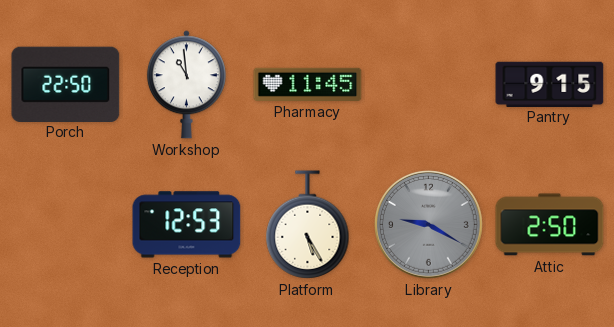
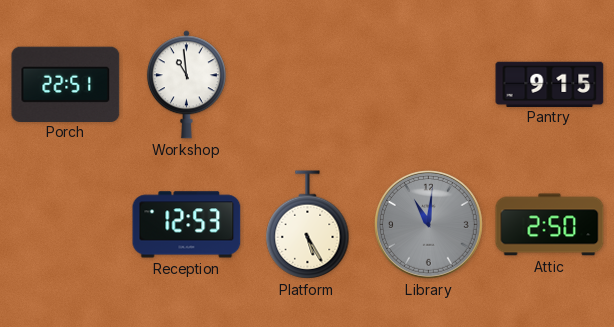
Porch: 22:50 -> 22:51 (66, 84)
Pharmacy: 11:45 -> none (308, 84)
Library: 9:20 -> 11:01 (428, 224)
